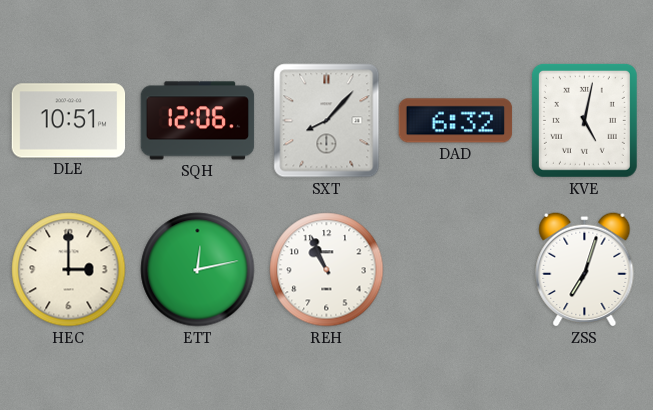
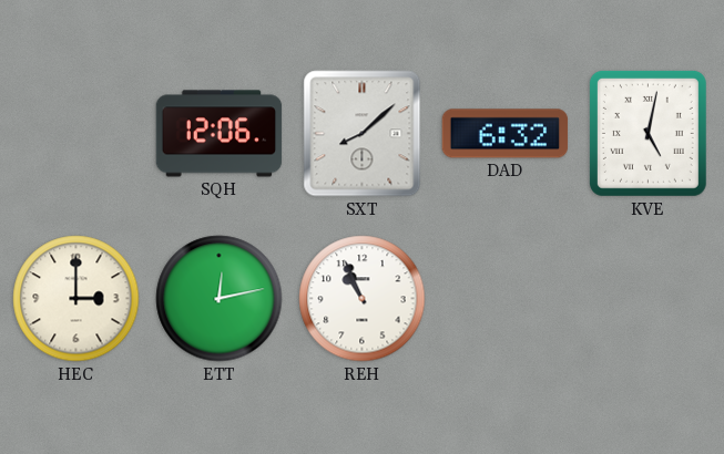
DLE: 10:51 -> none (69, 121)
SXT: 8:07 -> 8:08 (363, 134)
ZSS: 7:03 -> none (585, 269)
